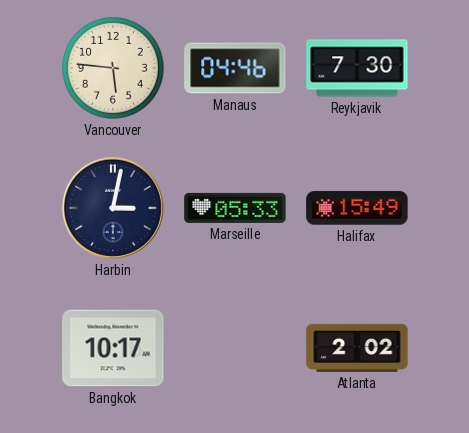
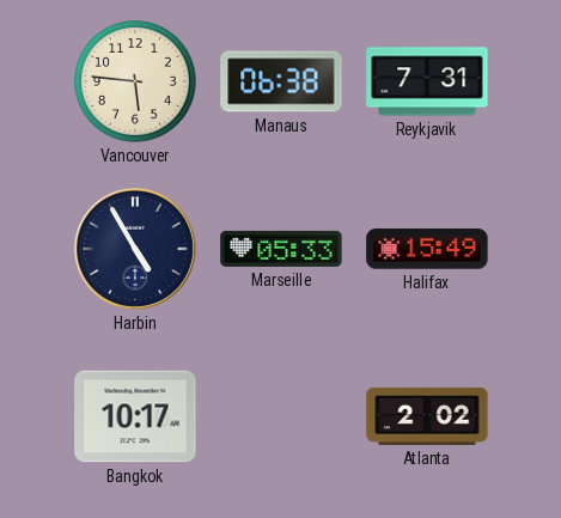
Manaus: 04:46 -> 06:38 (281, 81)
Reykjavik: 7:30 -> 7:31 (427, 81)
Harbin: 3:02 -> 4:55 (135, 249)
